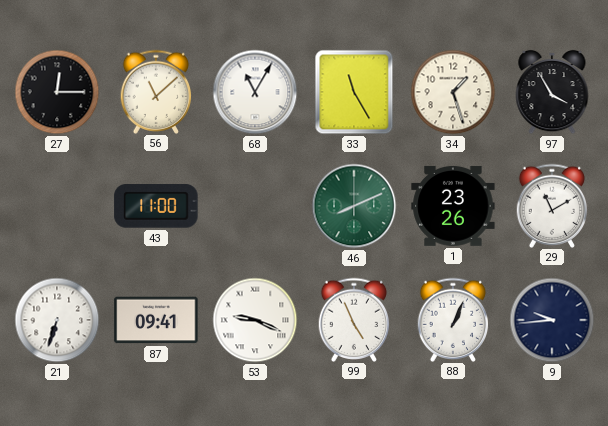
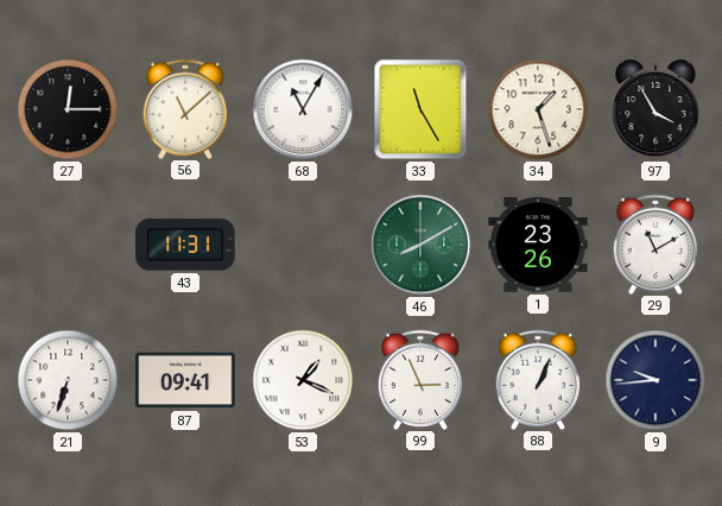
43: 11:00 -> 11:31 (185, 245)
46: 8:11 -> 8:10 (420, 245)
53: 9:19 -> 1:19 (303, 380)
99: 4:56 -> 2:56 (420, 379)
